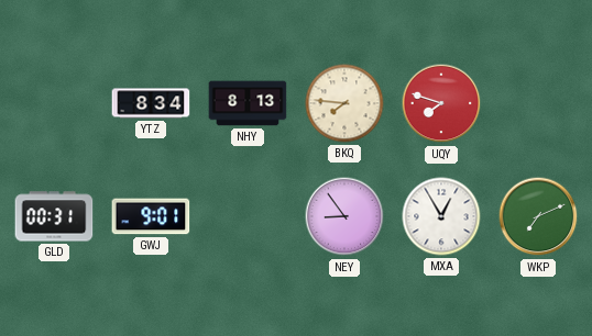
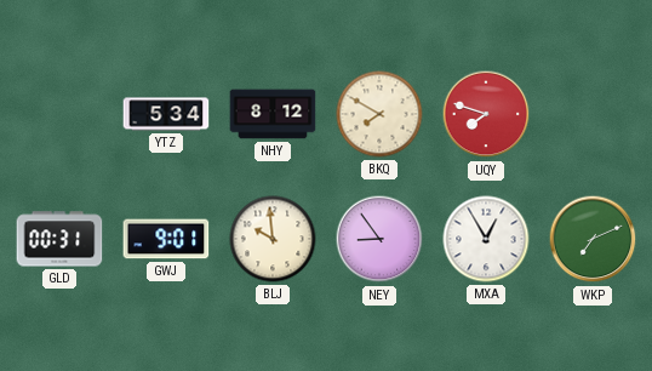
YTZ: 8:34 -> 5:34 (166, 114)
NHY: 8:13 -> 8:12 (273, 114)
BKQ: 7:46 -> 7:50 (379, 114)
BLJ: none -> 9:59 (273, 239)
